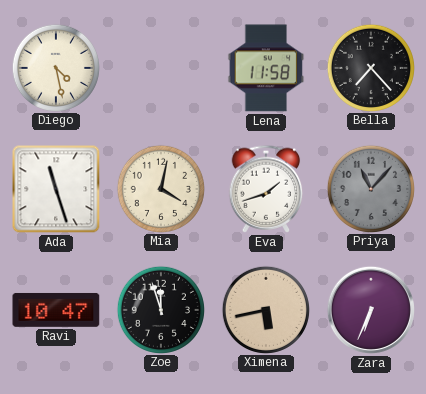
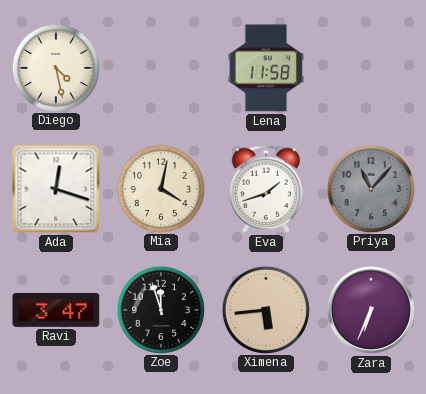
Bella: 7:23 -> none (370, 67)
Ada: 11:27 -> 12:18 (56, 189)
Ravi: 10:47 -> 3:47 (56, 310)
Ximena: 5:43 -> 5:44 (265, 309)
